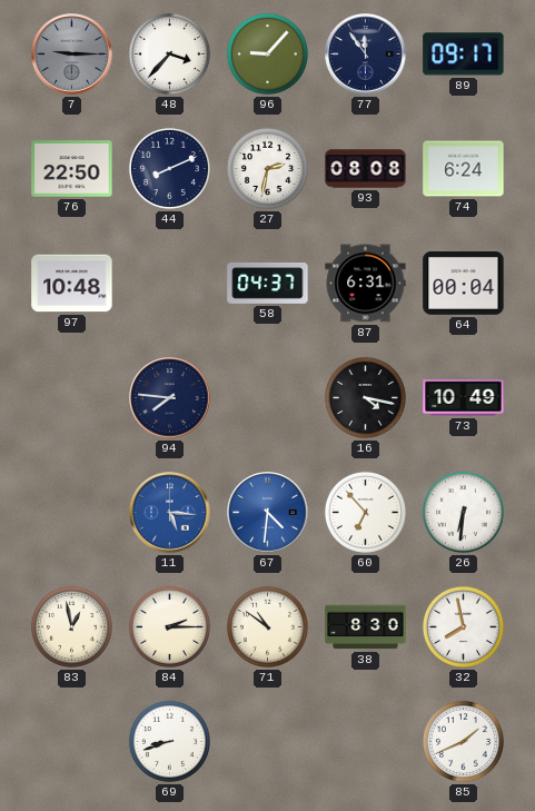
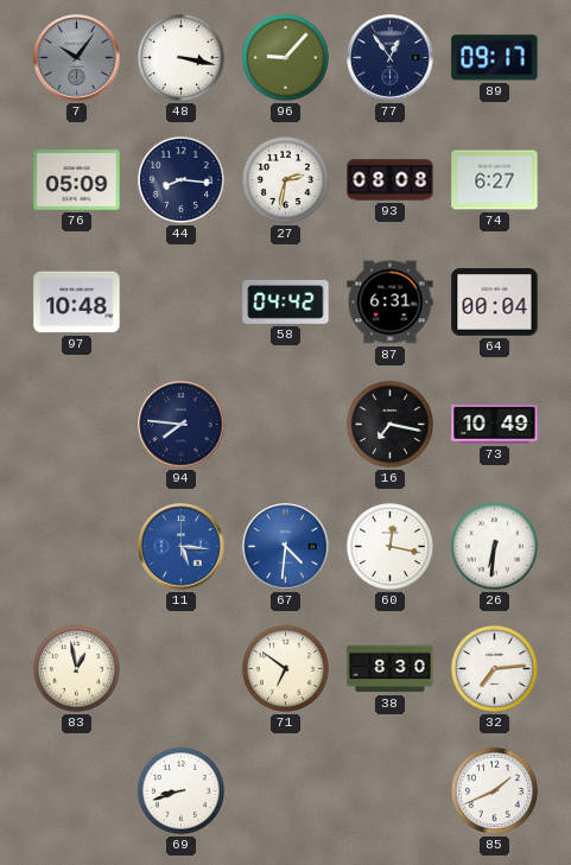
7: 9:15 -> 10:06 (77, 58)
48: 3:37 -> 3:17 (180, 57)
77: 11:54 -> 12:54 (391, 58)
76: 22:50 -> 05:09 (77, 180)
44: 8:11 -> 8:16 (180, 179)
74: 6:24 -> 6:27 (495, 180)
58: 04:37 -> 04:42 (286, 303)
16: 4:17 -> 7:17 (389, 424)
60: 6:53 -> 12:17 (389, 546)
84: 2:15 -> none (169, 626)
71: 10:51 -> 6:51 (285, 668)
32: 7:58 -> 7:14 (494, 668)
